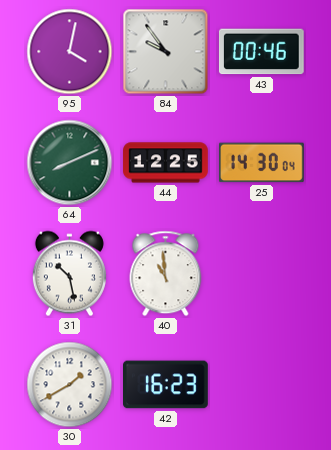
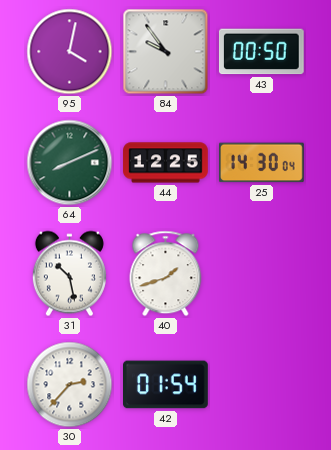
43: 00:46 -> 00:50 (261, 52)
40: 10:59 -> 1:42 (166, 274)
30: 1:40 -> 2:37 (70, 385)
42: 16:23 -> 01:54 (166, 385)
